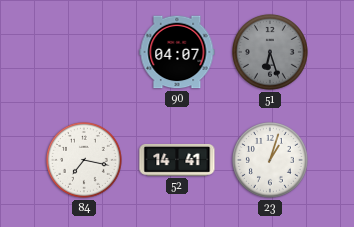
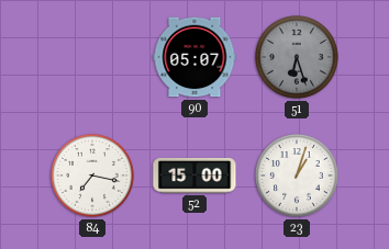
90: 04:07 -> 05:07 (194, 57)
52: 14:41 -> 15:00 (194, 176)
